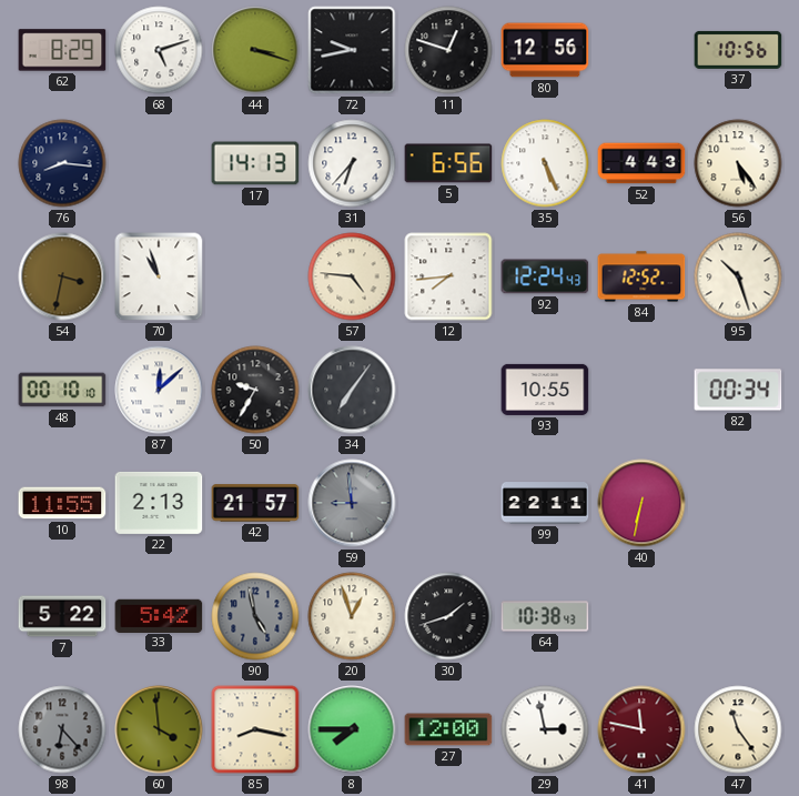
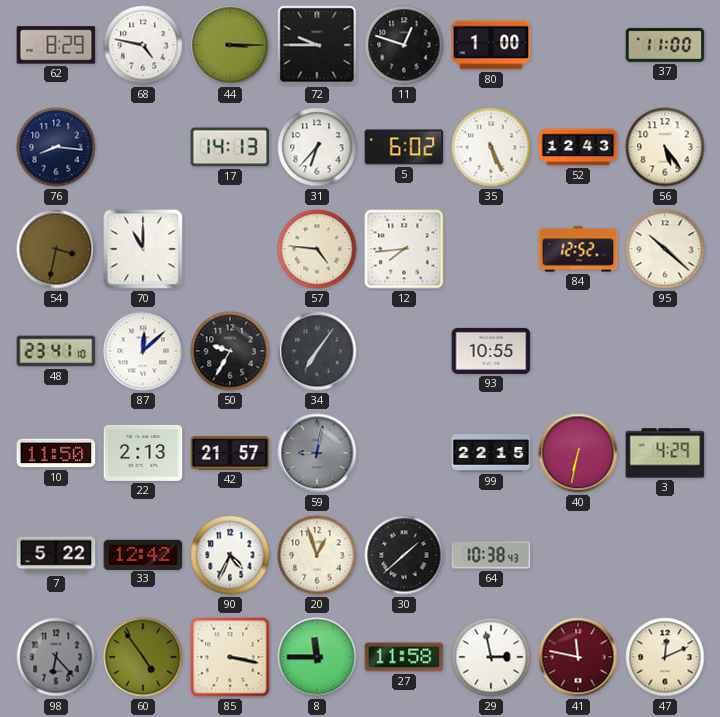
68: 5:12 -> 4:47 (143, 45)
44: 3:18 -> 3:15 (230, 45)
72: 9:43 -> 9:45 (317, 45)
80: 12:56 -> 1:00 (491, 45)
37: 10:56 -> 11:00 (665, 45)
5: 6:56 -> 6:02 (404, 147)
52: 4:43 -> 12:43 (578, 147)
70: 10:57 -> 11:00 (143, 249)
92: 12:24 -> none (545, 276)
95: 10:27 -> 10:22 (665, 249)
48: 00:10 -> 23:41 (56, 351)
82: 00:34 -> none (738, 390)
10: 11:55 -> 11:50 (56, 453)
59: 8:59 -> 9:02 (317, 453)
99: 22:11 -> 22:15 (491, 453)
3: none -> 4:29 (665, 453)
33: 5:42 -> 12:42 (143, 554)
90: 4:58 -> 4:34 (230, 555)
90 dial: grey -> white (230, 555)
30: 1:42 -> 1:38 (404, 555)
60: 3:59 -> 4:54 (143, 657)
85: 8:17 -> 3:17 (230, 657)
8: 7:45 -> 11:45 (317, 657)
27: 12:00 -> 11:58 (404, 657)
47: 11:24 -> 12:11 (665, 657)
